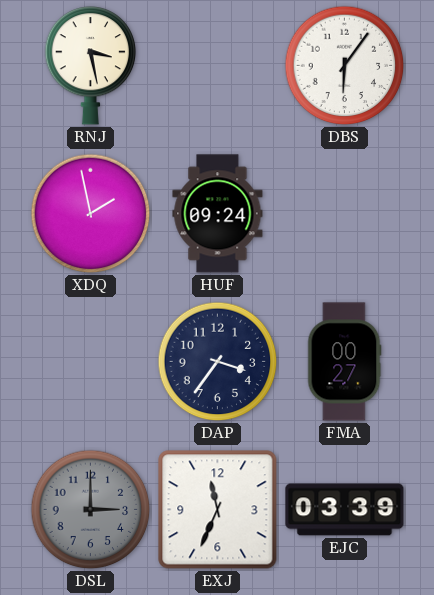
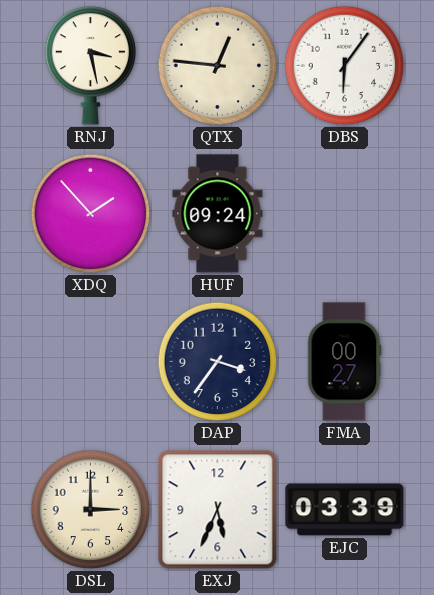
QTX: none -> 12:46 (218, 66)
XDQ: 1:58 -> 1:53 (91, 214)
DSL dial: grey -> cream (91, 510)
EXJ: 11:34 -> 5:34 (218, 510)
